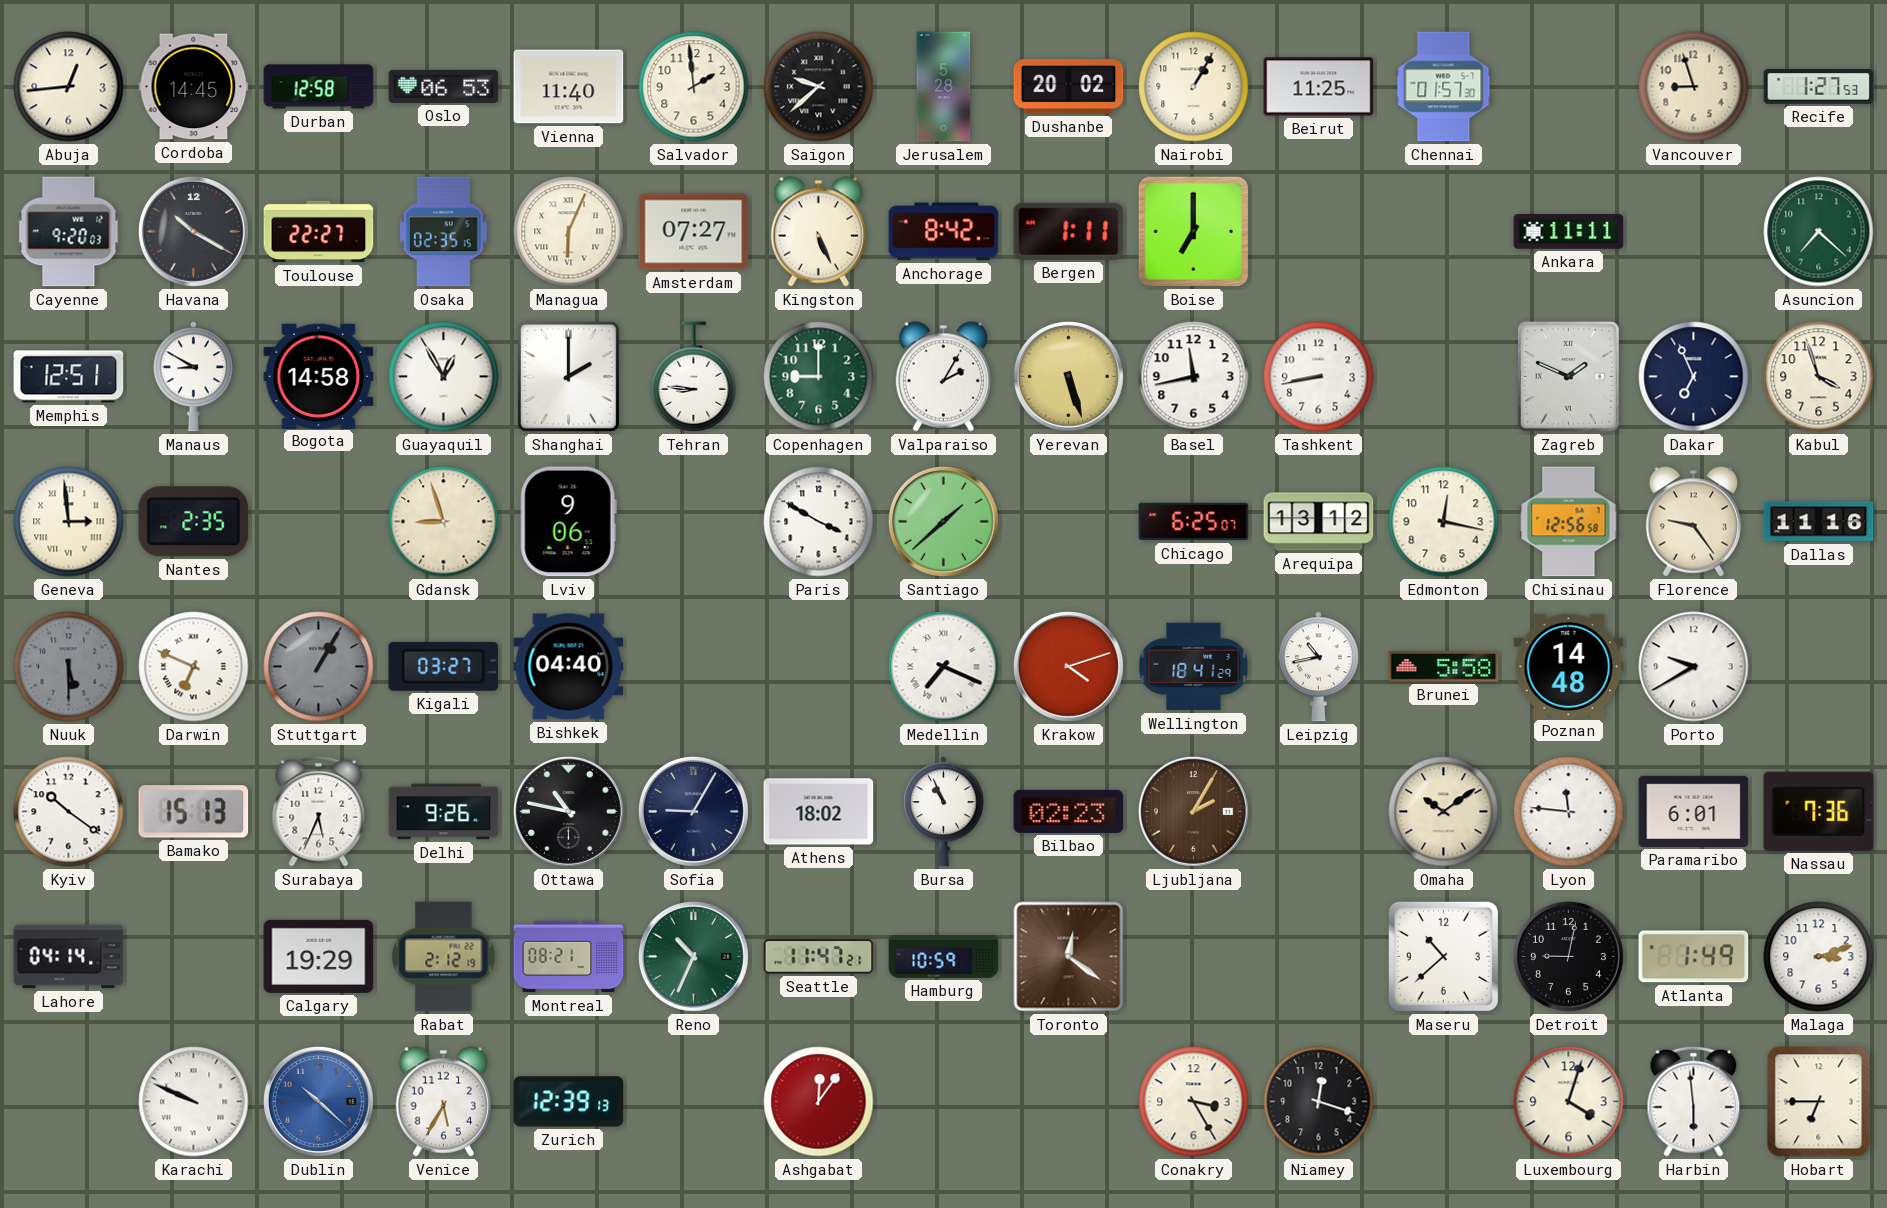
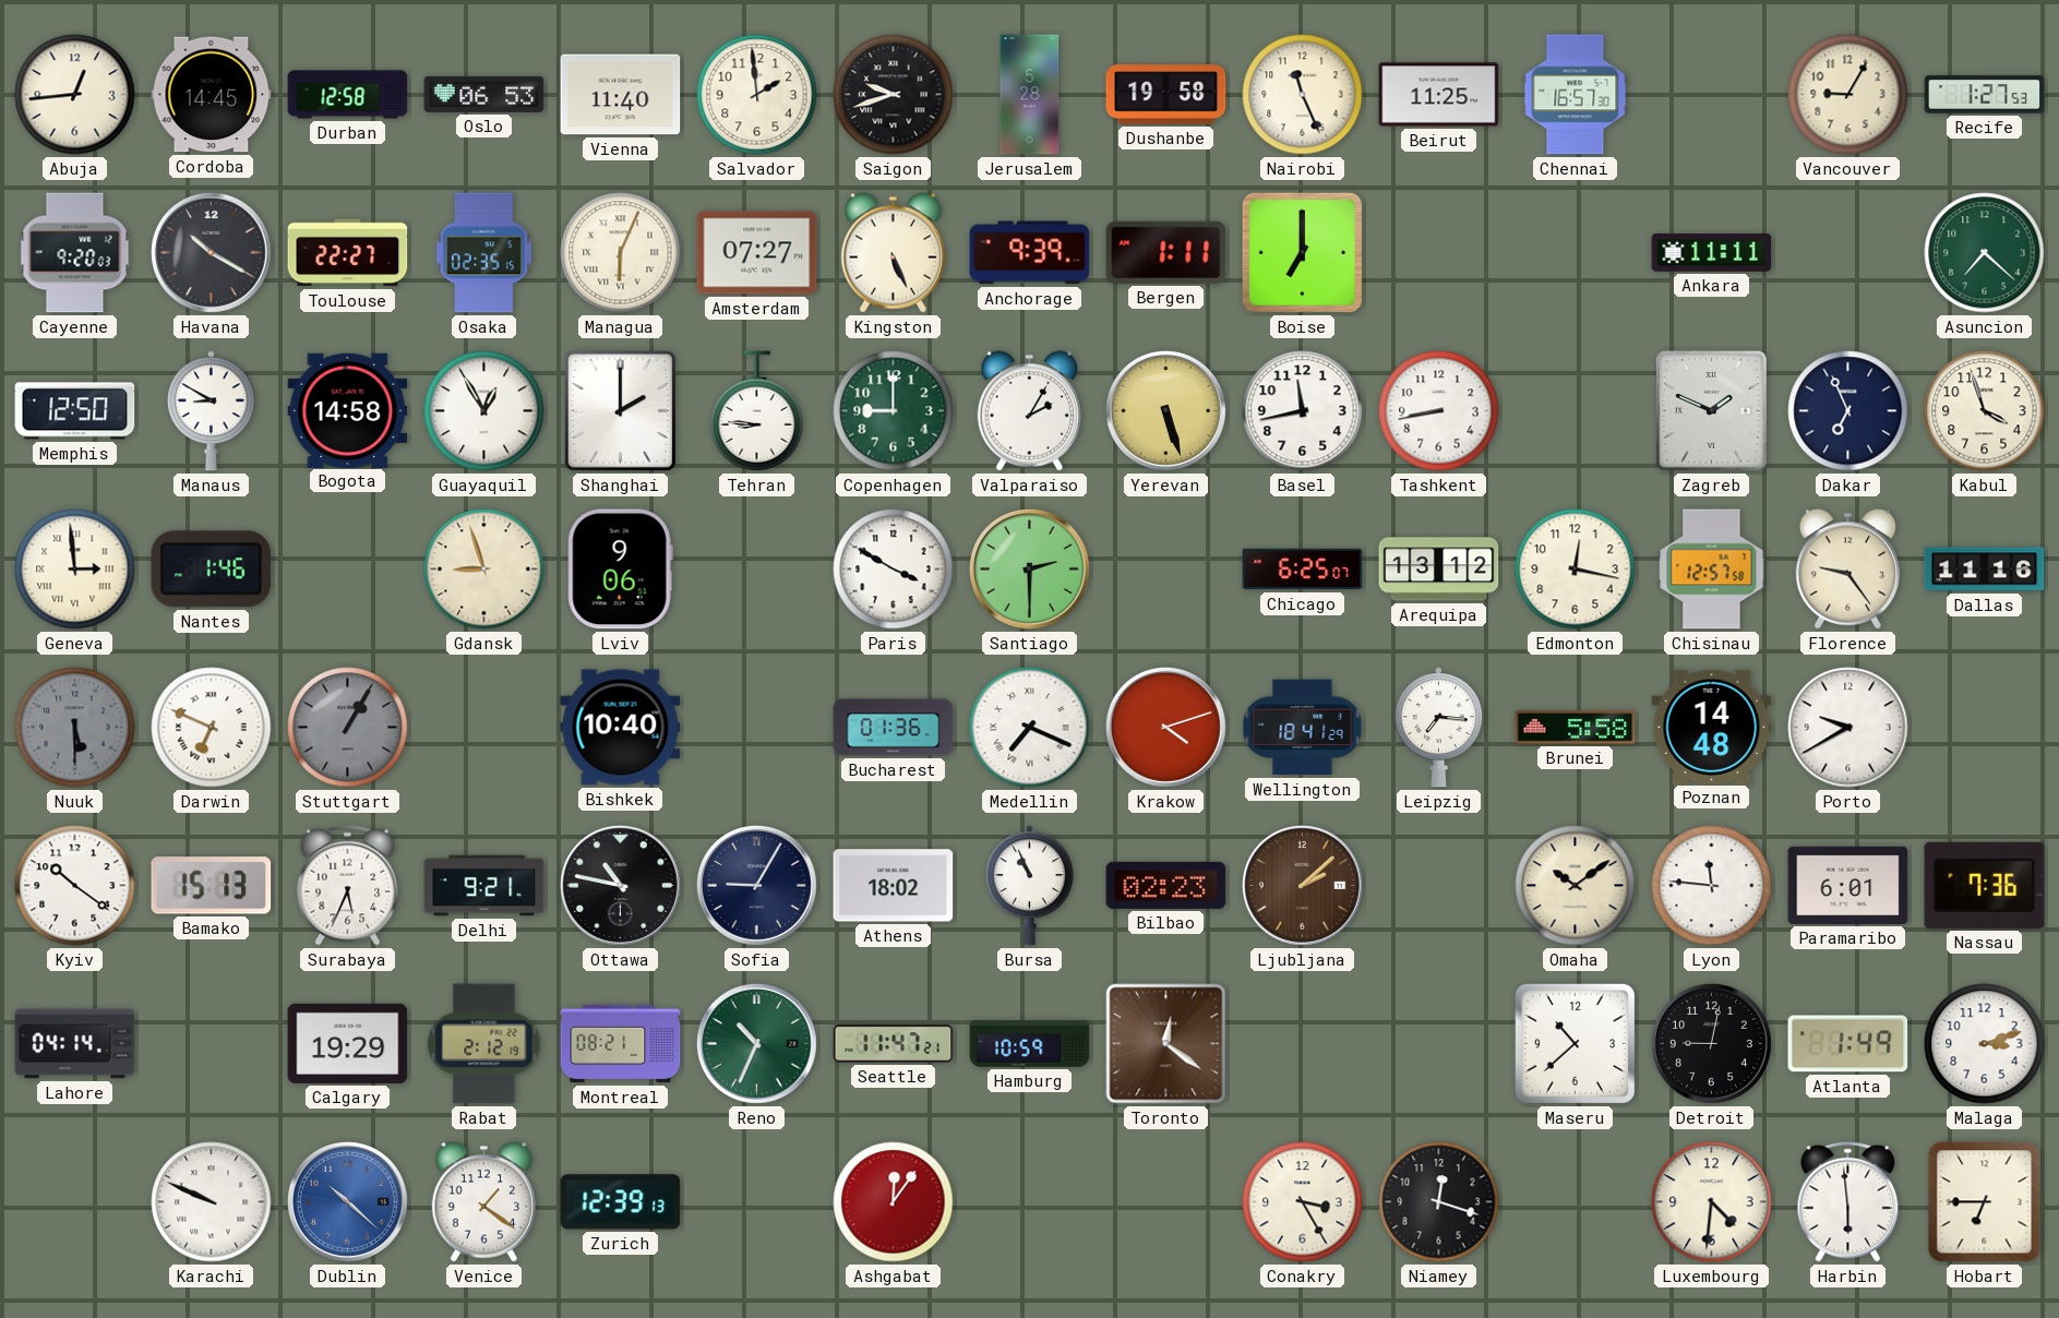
Saigon: 9:38 -> 9:42 (894, 95)
Dushanbe: 20:02 -> 19:58 (1166, 95)
Nairobi: 1:05 -> 11:26 (1303, 95)
Chennai: 01:57 -> 16:57 (1576, 95)
Vancouver: 8:57 -> 9:05 (1848, 95)
Anchorage: 8:42 -> 9:39 (1030, 253)
Memphis: 12:51 -> 12:50 (75, 411)
Nantes: 2:35 -> 1:46 (212, 570)
Santiago: 1:38 -> 2:30 (1029, 568)
Chisinau: 12:56 -> 12:57 (1712, 570)
Kigali: 03:27 -> none (444, 666)
Bishkek: 04:40 -> 10:40 (621, 728)
Bucharest: none -> 01:36 (894, 728)
Leipzig: 10:43 -> 7:16 (1438, 728)
Delhi: 9:26 -> 9:21 (484, 886)
Ljubljana: 2:05 -> 2:08 (1302, 885)
Venice: 5:35 -> 1:21 (483, 1202)
Luxembourg: 4:03 -> 4:31 (1712, 1202)
